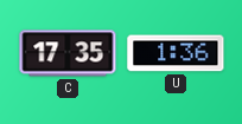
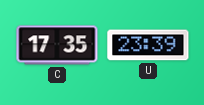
U: 1:36 -> 23:39 (148, 45)
